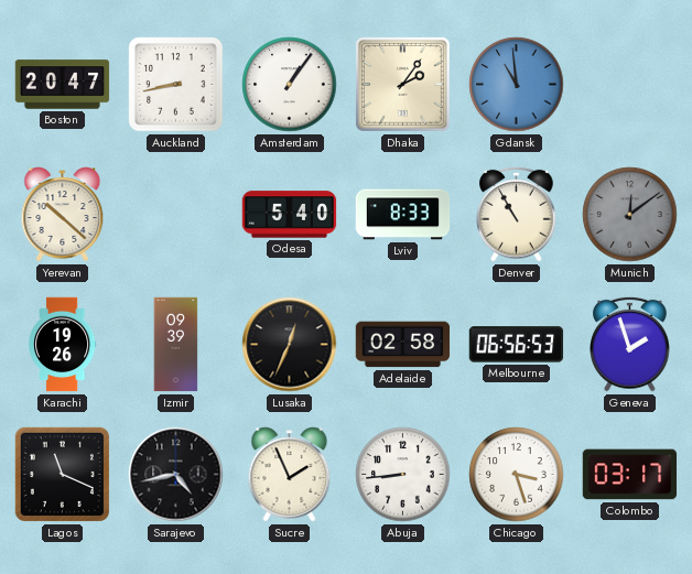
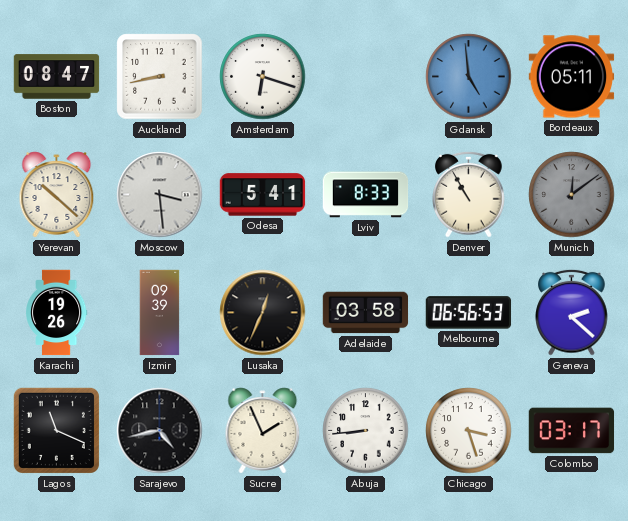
Boston: 20:47 -> 08:47 (57, 77)
Amsterdam: 1:06 -> 6:18 (263, 77)
Dhaka: 2:06 -> none (403, 85)
Gdansk: 10:59 -> 4:59 (469, 77)
Bordeaux: none -> 05:11 (572, 77)
Moscow: none -> 3:29 (160, 195)
Odesa: 5:40 -> 5:41 (263, 195)
Adelaide: 02:58 -> 03:58 (366, 313)
Geneva: 1:57 -> 2:22 (572, 312)
